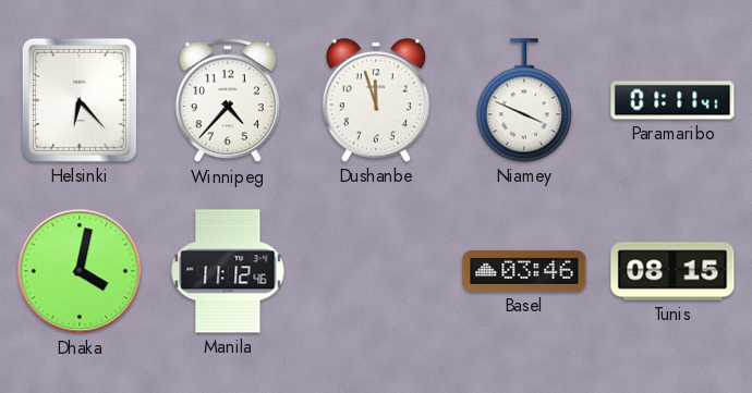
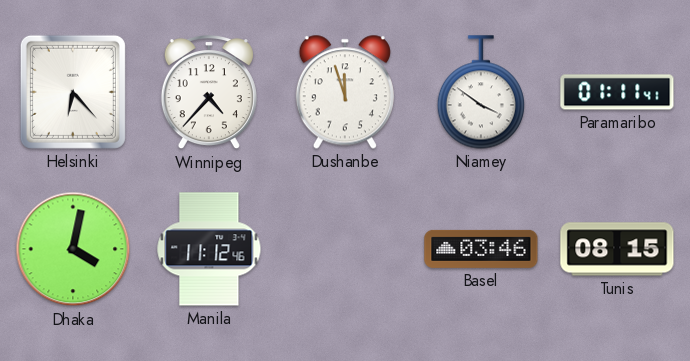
Niamey: 3:49 -> 3:51 (481, 92)
